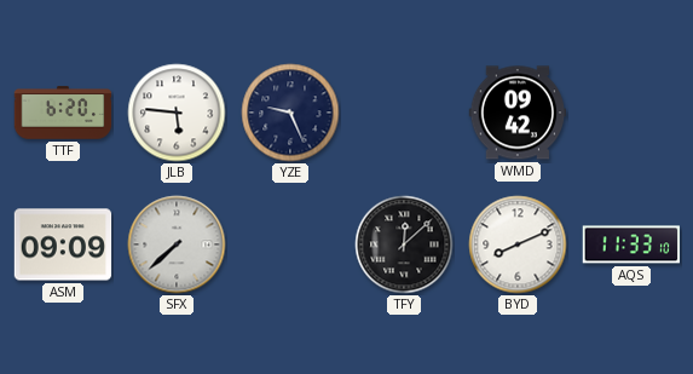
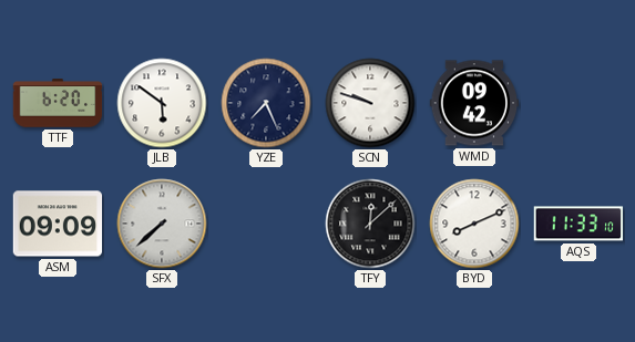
JLB: 5:46 -> 5:51 (162, 103)
YZE: 9:26 -> 7:26 (266, 103)
SCN: none -> 9:48 (370, 103)
